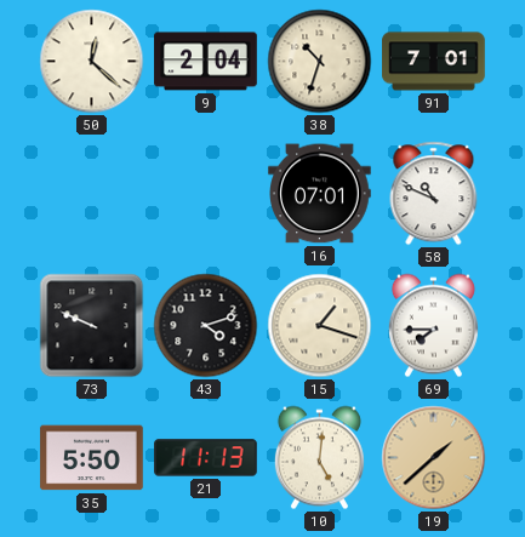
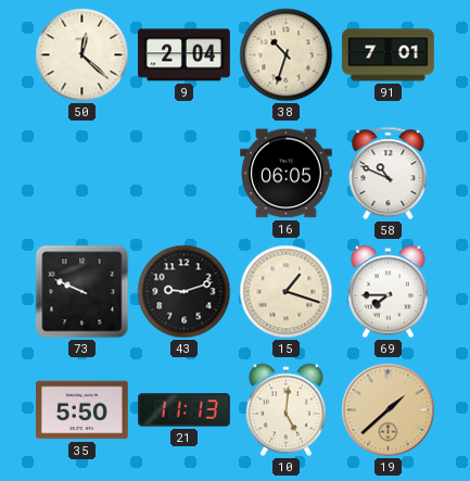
16: 07:01 -> 06:05 (287, 174)
43: 4:12 -> 9:12 (185, 292)
